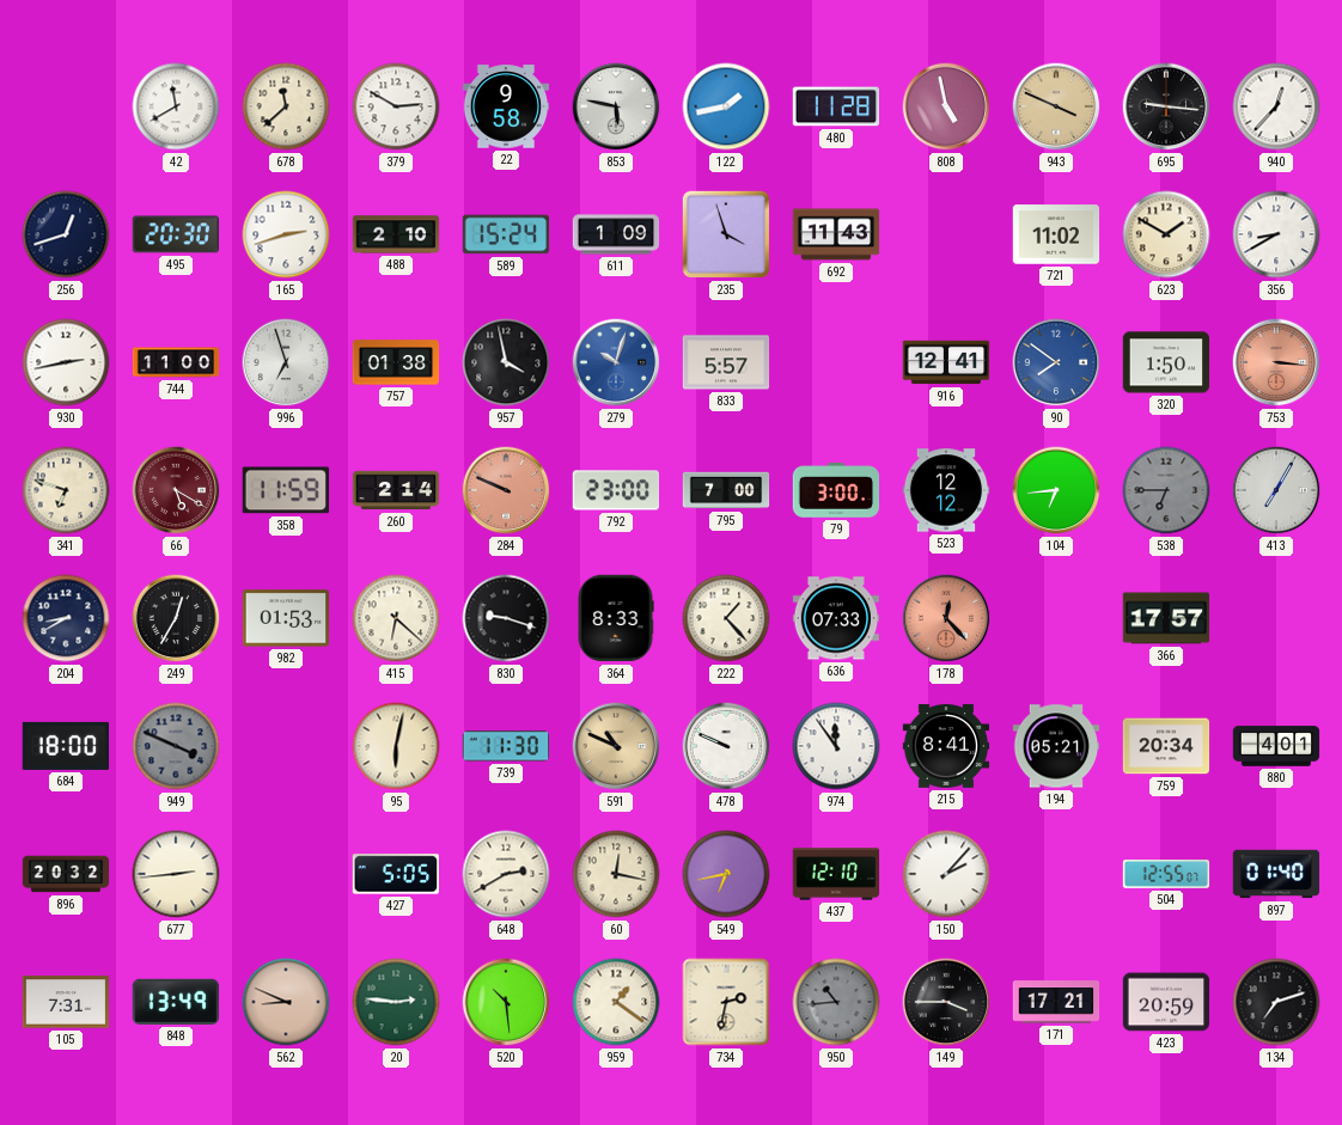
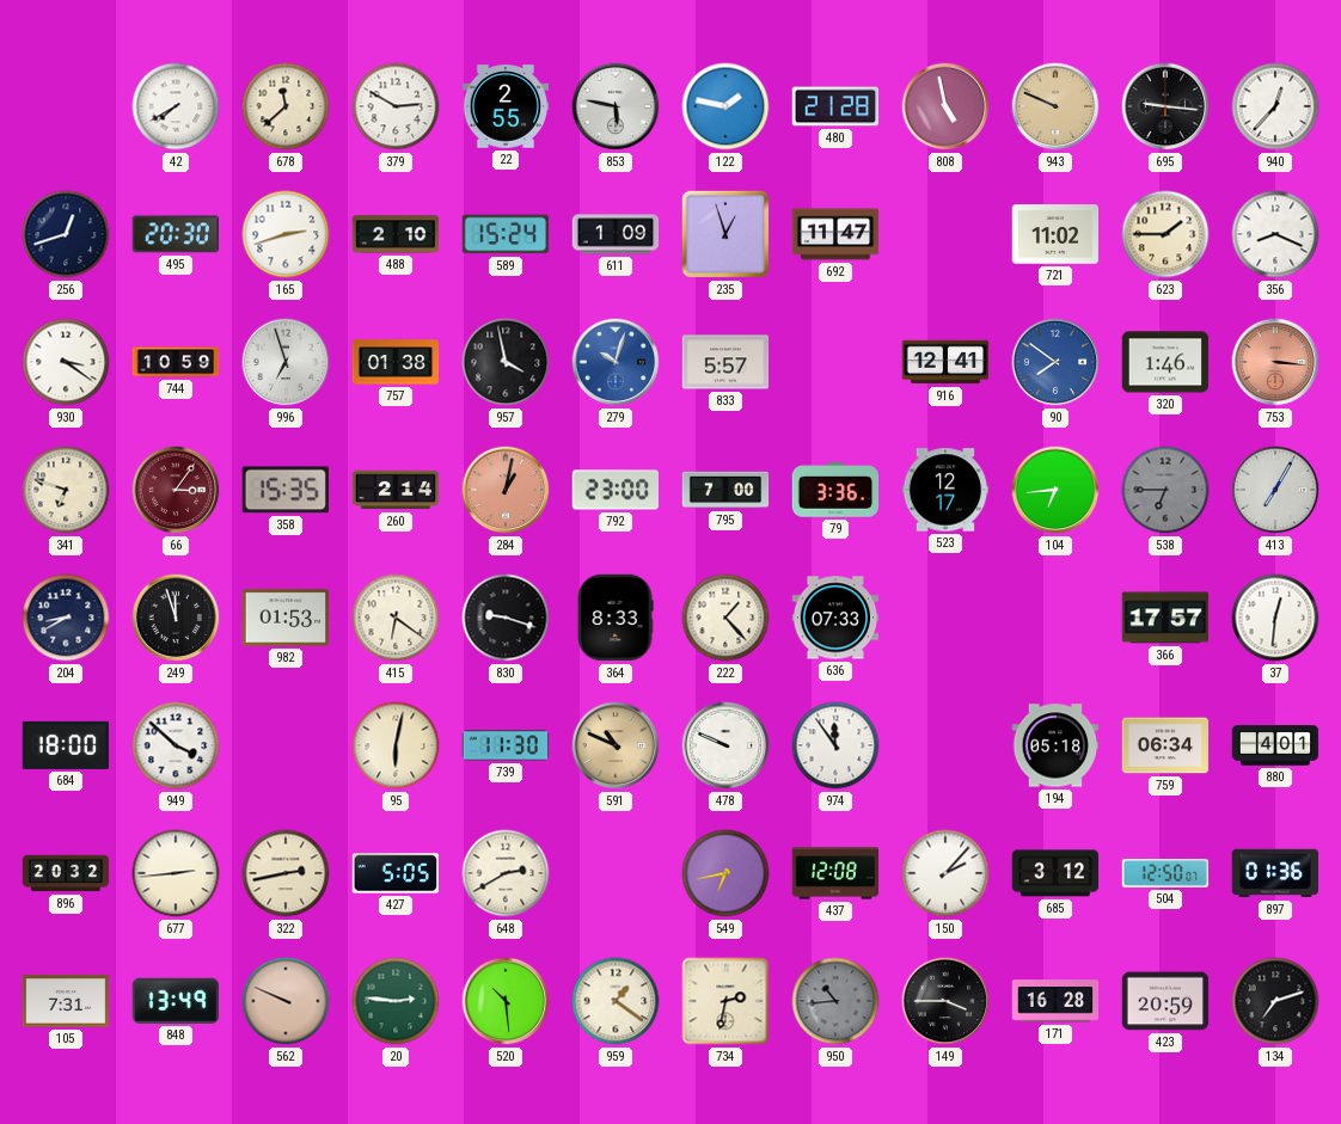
42: 11:40 -> 7:40 (176, 106)
22: 9:58 -> 2:55 (506, 106)
122: 1:43 -> 1:47 (725, 106)
480: 11:28 -> 21:28 (835, 106)
943: 3:49 -> 9:49 (1055, 106)
235: 3:57 -> 12:57 (725, 234)
692: 11:43 -> 11:47 (835, 234)
623: 1:50 -> 1:45 (1165, 234)
356: 8:40 -> 8:19 (1275, 234)
930: 2:43 -> 3:21 (66, 362)
744: 11:00 -> 10:59 (176, 362)
320: 1:50 -> 1:46 (1165, 362)
66: 5:20 -> 3:06 (176, 490)
358: 11:59 -> 15:35 (286, 490)
284: 9:49 -> 1:02 (506, 490)
79: 3:00 -> 3:36 (835, 490)
523: 12:12 -> 12:17 (945, 490)
249: 12:35 -> 11:57 (176, 618)
415: 6:22 -> 6:21 (396, 618)
178: 12:23 -> none (946, 618)
37: none -> 12:31 (1275, 618)
949: 3:49 -> 3:52 (176, 745)
949 dial: grey -> white (176, 745)
215: 8:41 -> none (946, 746)
194: 05:21 -> 05:18 (1055, 745)
759: 20:34 -> 06:34 (1165, 745)
322: none -> 2:43 (286, 873)
60: 12:17 -> none (616, 874)
437: 12:10 -> 12:08 (835, 873)
685: none -> 3:12 (1055, 873)
504: 12:55 -> 12:50 (1165, 874)
897: 01:40 -> 01:36 (1275, 873)
562: 8:49 -> 9:49 (286, 1001)
171: 17:21 -> 16:28 (1055, 1001)
